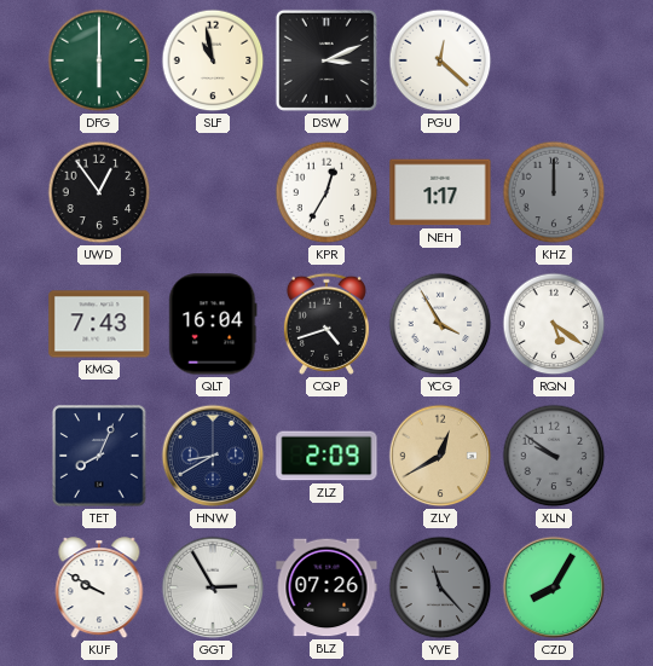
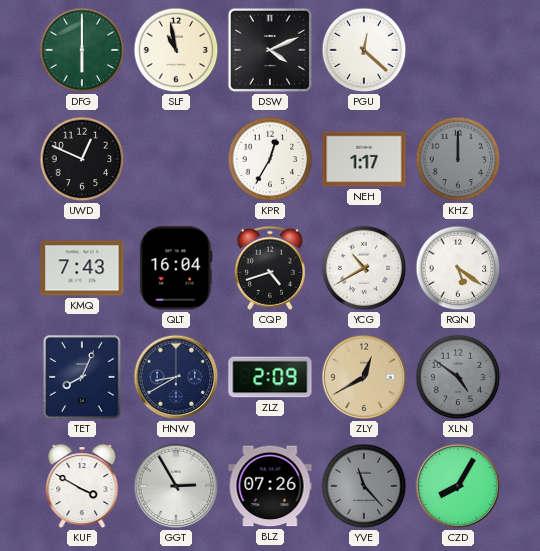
DSW: 3:11 -> 4:11 (270, 50)
UWD: 12:54 -> 12:49 (82, 159)
YCG: 3:55 -> 10:40 (364, 268)
XLN: 9:51 -> 4:51 (458, 377)
KUF: 9:50 -> 3:50 (82, 487)
